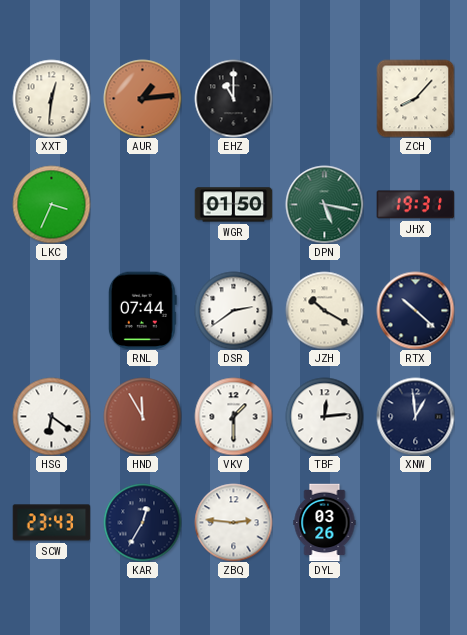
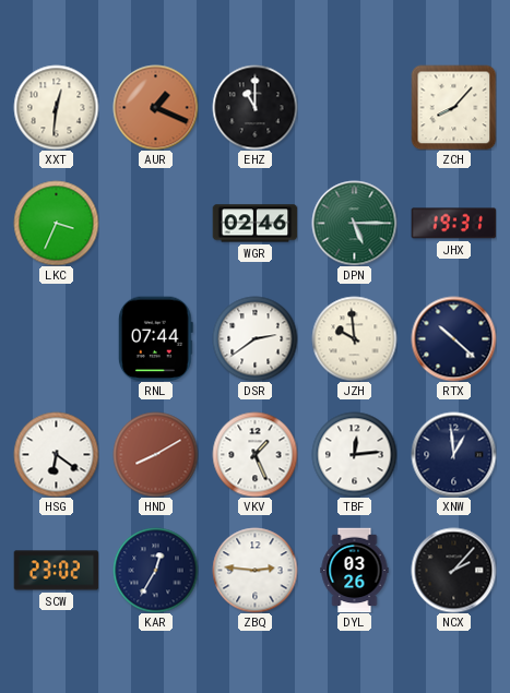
AUR: 1:14 -> 1:19 (155, 107)
WGR: 01:50 -> 02:46 (254, 224)
DPN: 5:17 -> 5:15 (354, 223)
JZH: 10:20 -> 9:59 (354, 338)
HND: 11:55 -> 8:10 (155, 454)
VKV: 1:30 -> 1:26 (254, 454)
SCW: 23:43 -> 23:02 (56, 571)
NCX: none -> 2:07 (453, 570)
